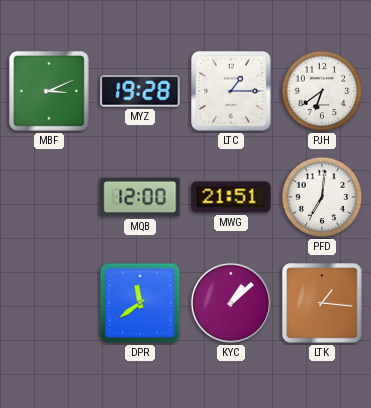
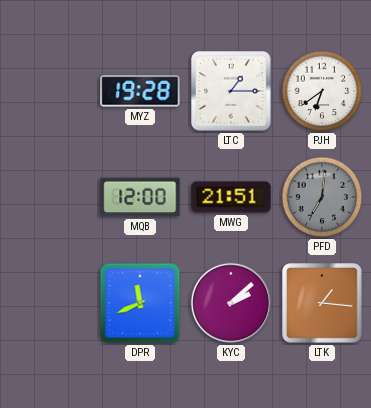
MBF: 3:11 -> none (49, 91)
PFD dial: white -> grey (322, 197)
DPR: 11:39 -> 11:41 (140, 303)
KYC: 1:08 -> 2:08 (231, 303)
